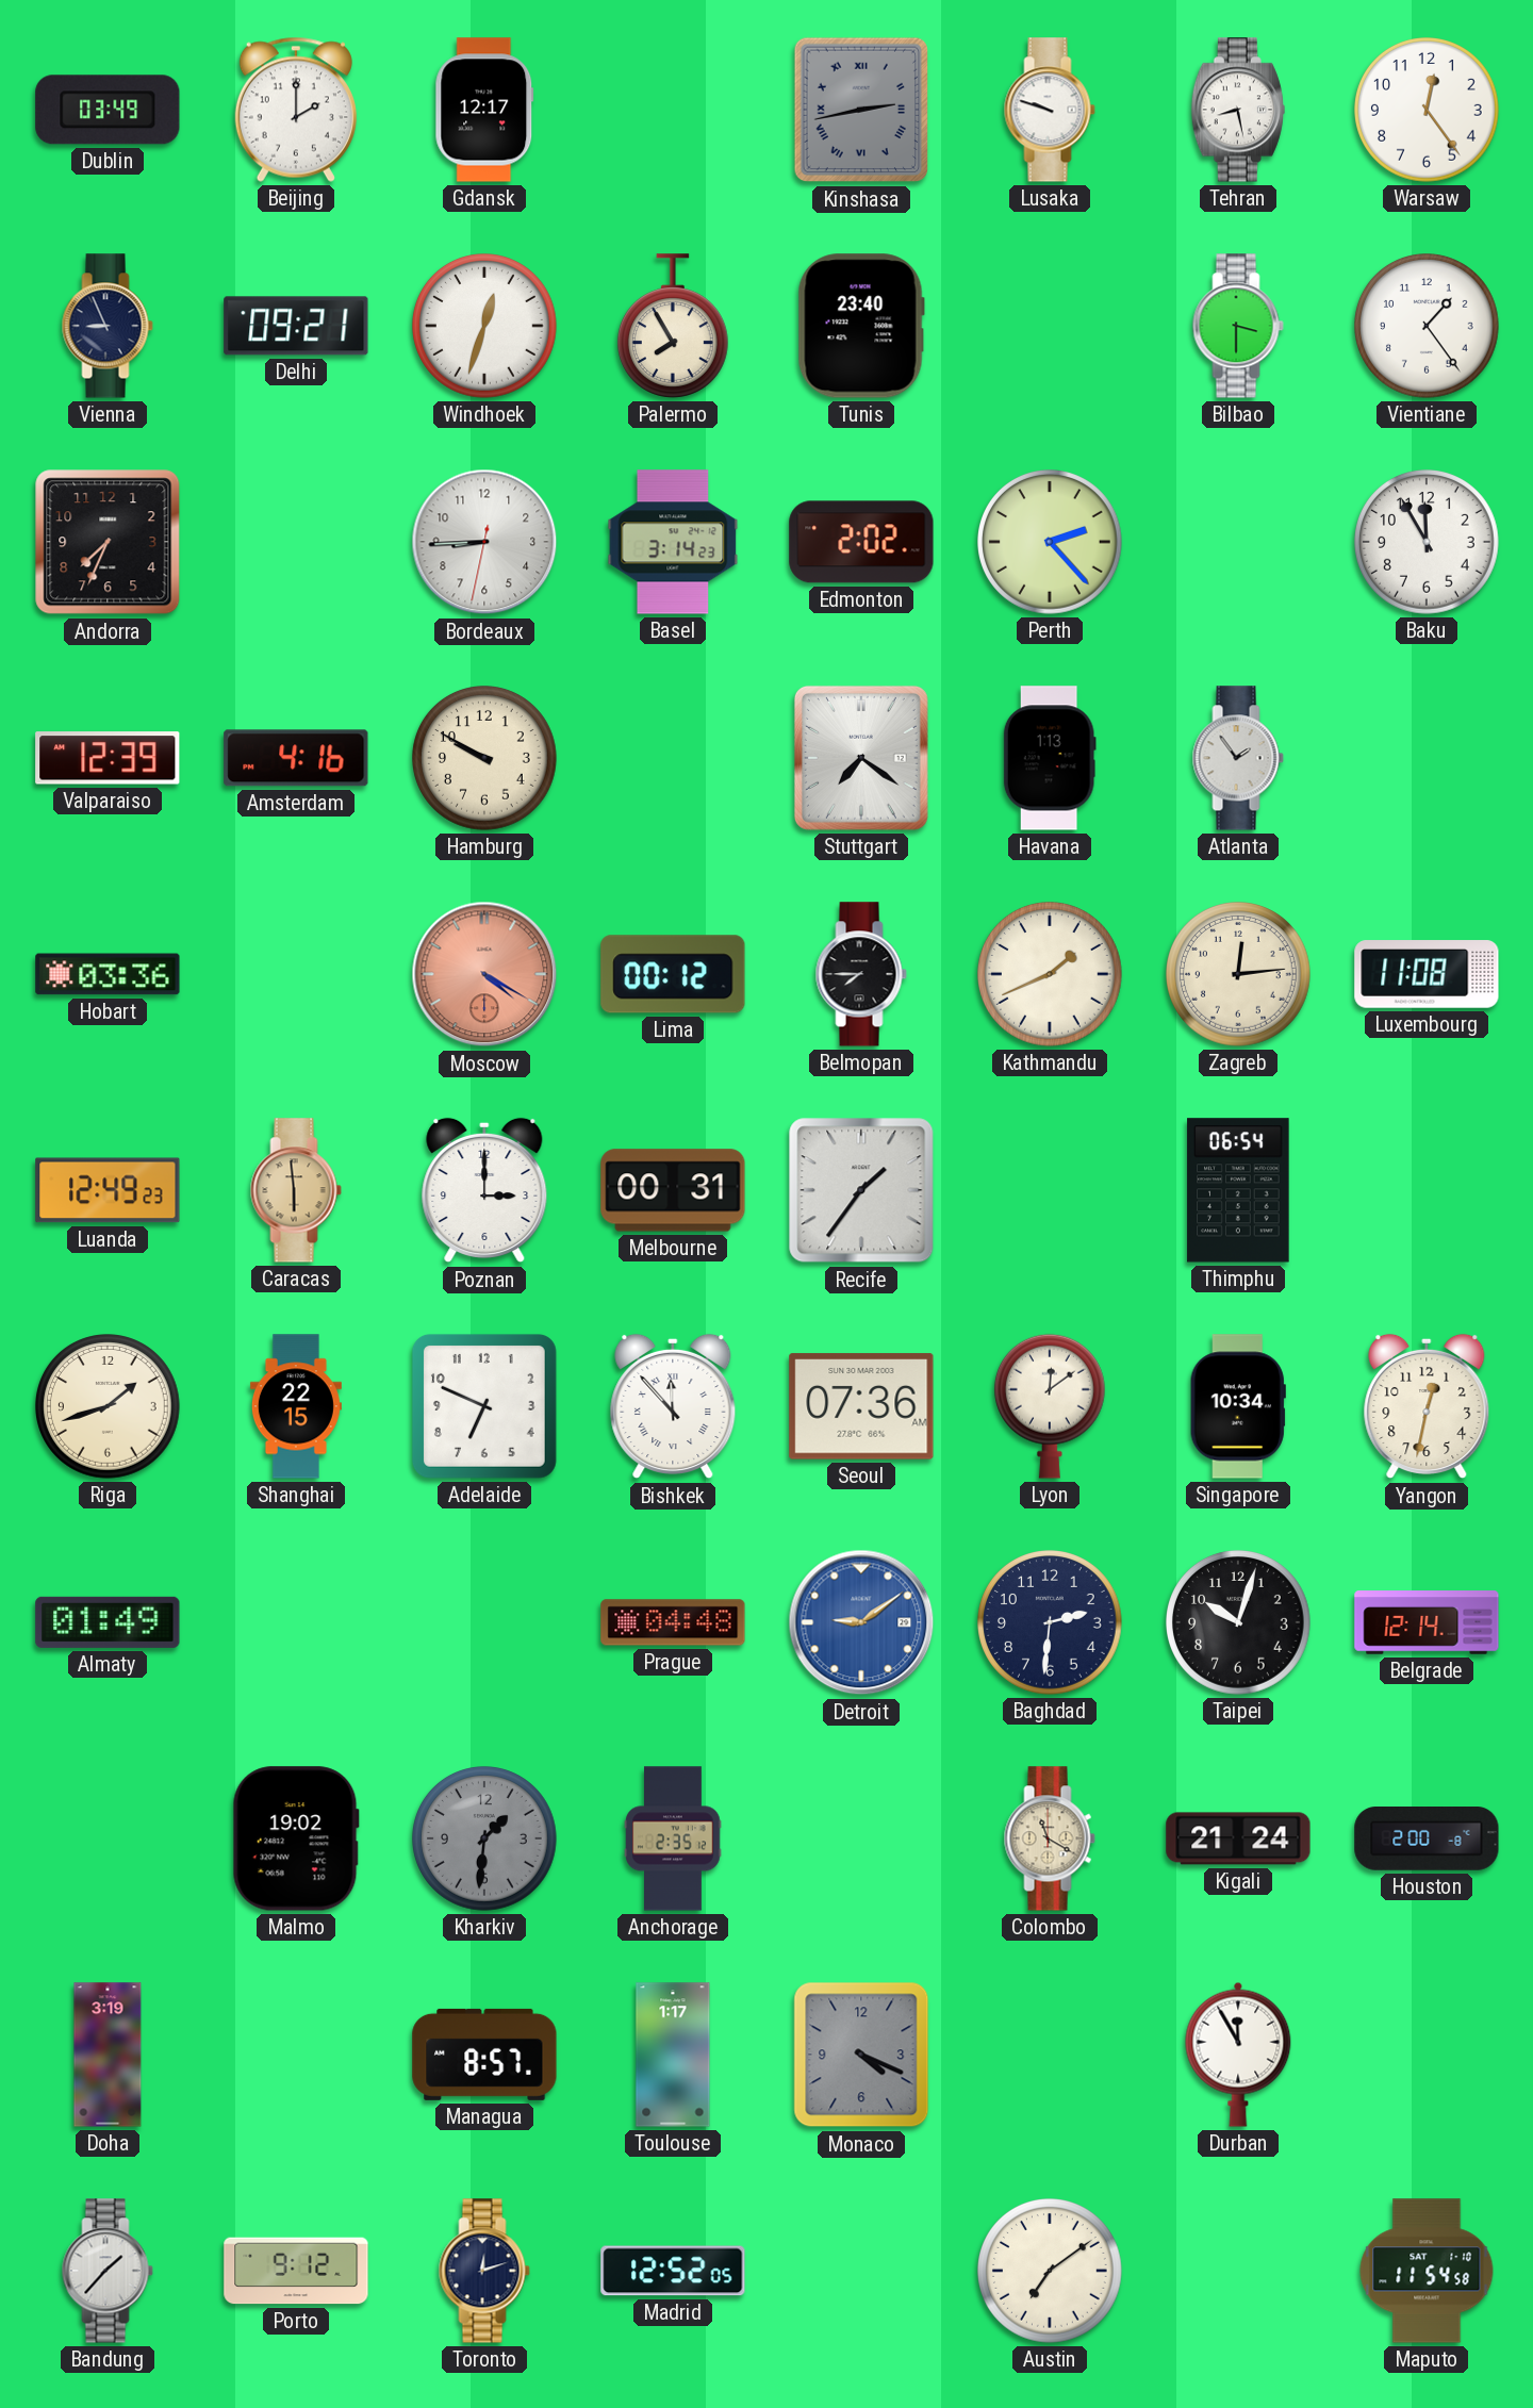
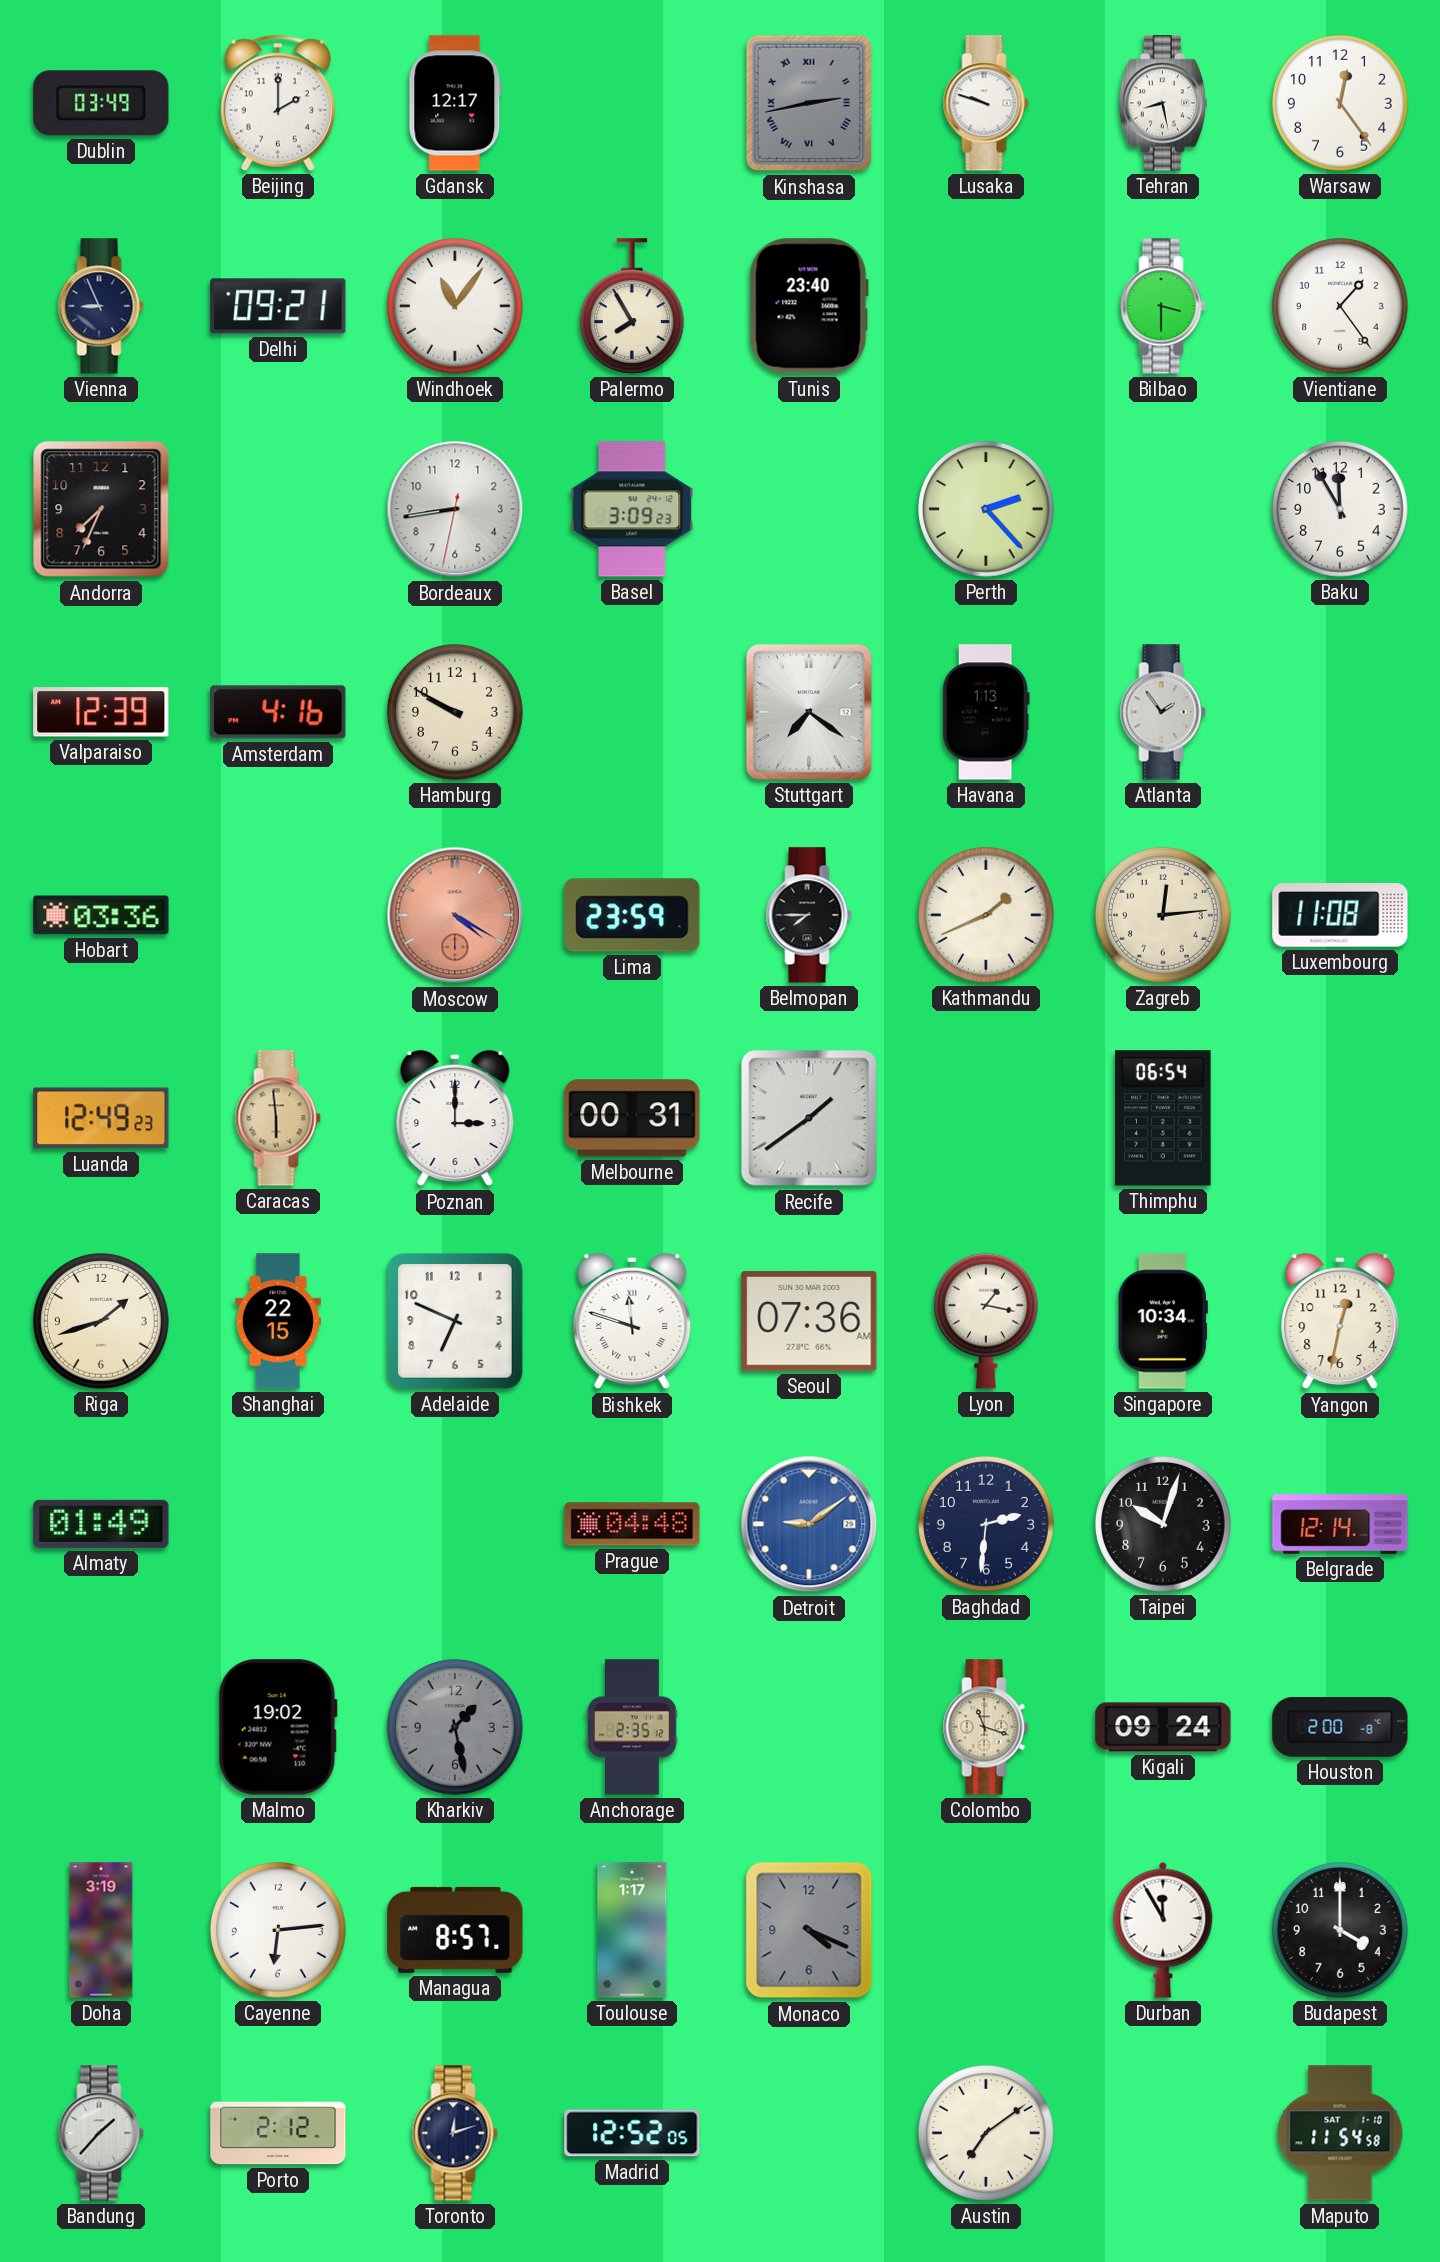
Windhoek: 12:33 -> 11:06 (456, 307)
Bordeaux: 8:44 -> 8:43 (455, 509)
Basel: 3:14 -> 3:09 (632, 509)
Edmonton: 2:02 -> none (861, 542)
Lima: 00:12 -> 23:59 (632, 915)
Recife: 1:36 -> 1:39 (809, 1118)
Bishkek: 11:53 -> 11:48 (632, 1321)
Lyon: 12:09 -> 1:17 (986, 1321)
Kharkiv: 1:31 -> 1:28 (456, 1728)
Colombo: 11:20 -> 11:18 (986, 1727)
Kigali: 21:24 -> 09:24 (1163, 1727)
Cayenne: none -> 6:14 (279, 1931)
Budapest: none -> 4:00 (1341, 1931)
Porto: 9:12 -> 2:12 (278, 2133)
